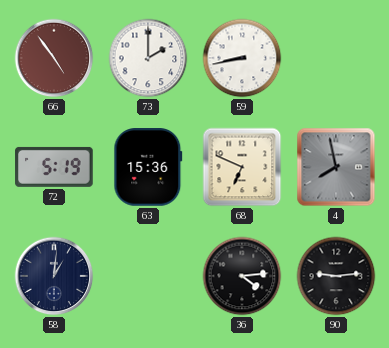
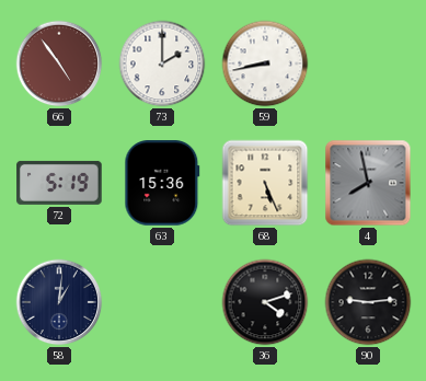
68: 6:49 -> 5:26 (265, 183)
36: 4:14 -> 4:12 (265, 302)
